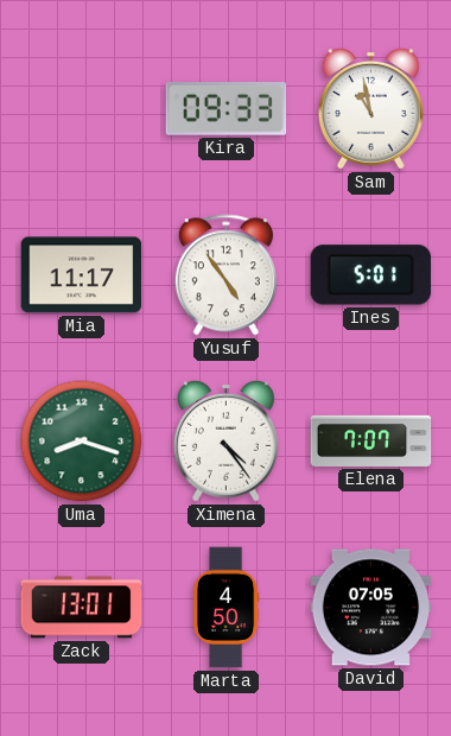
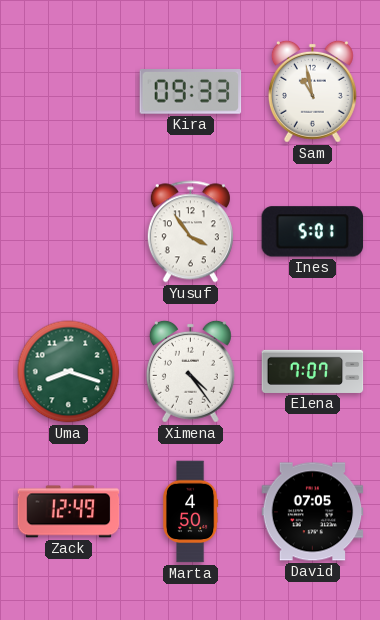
Mia: 11:17 -> none (82, 275)
Yusuf: 4:54 -> 3:54 (190, 232)
Zack: 13:01 -> 12:49 (69, 512)
